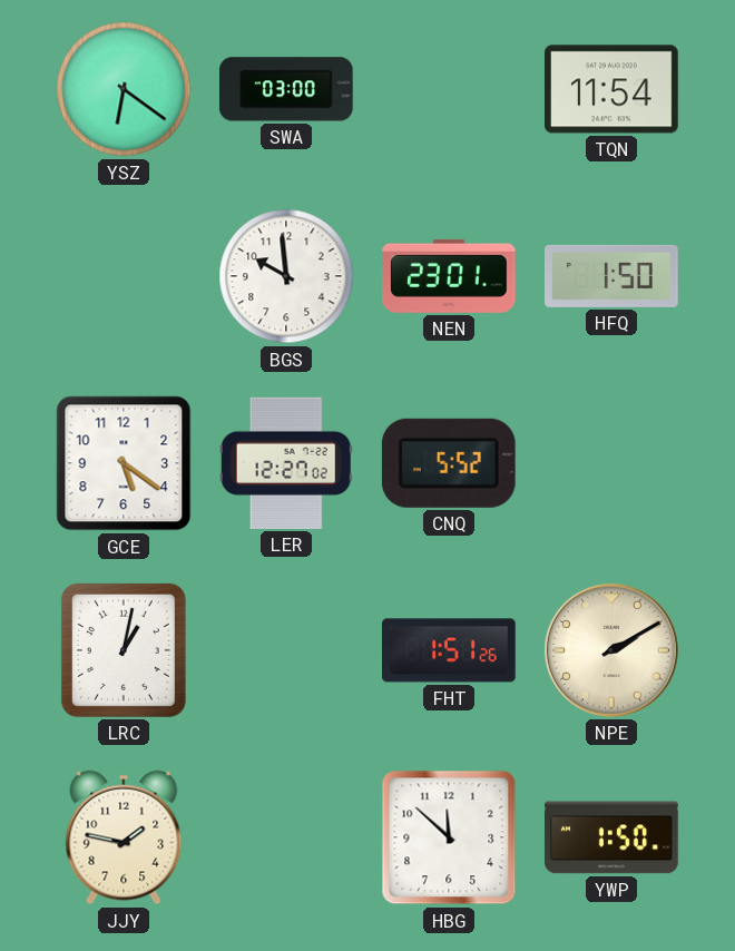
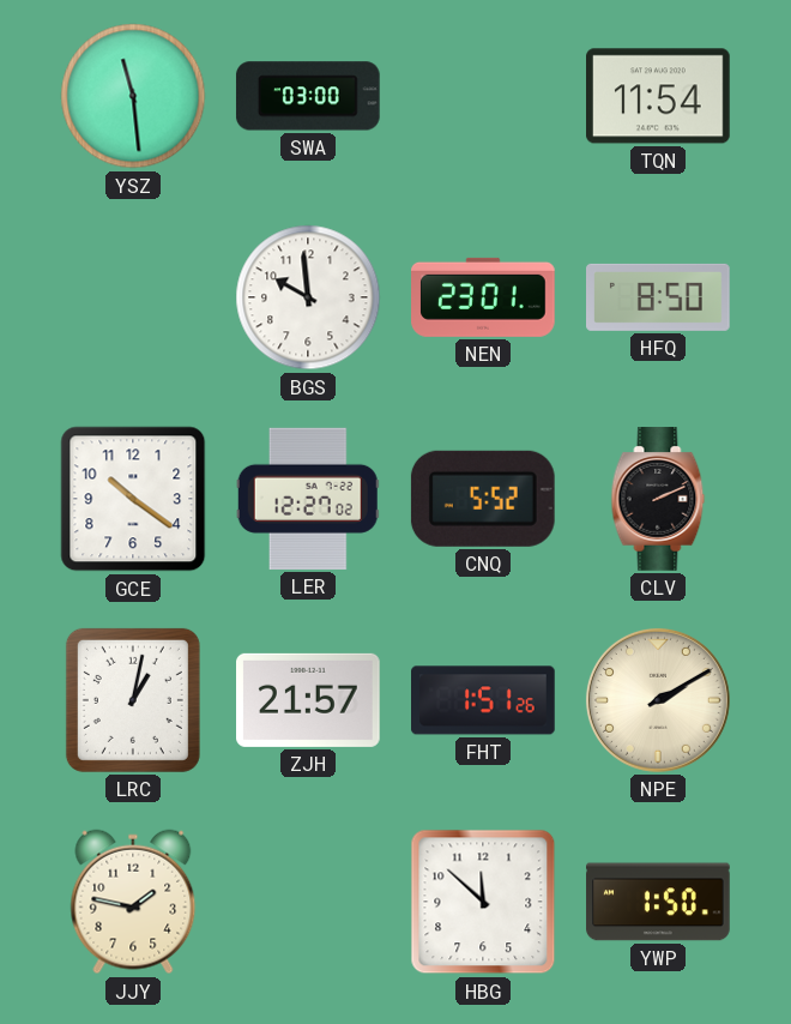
YSZ: 6:21 -> 11:29 (133, 96)
HFQ: 1:50 -> 8:50 (659, 297)
GCE: 5:21 -> 10:21 (133, 499)
CLV: none -> 2:11 (658, 499)
ZJH: none -> 21:57 (309, 700)
